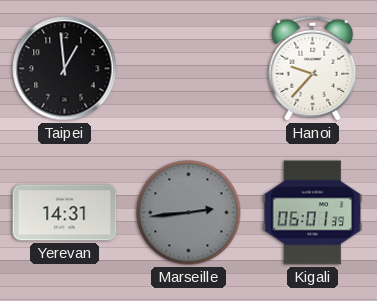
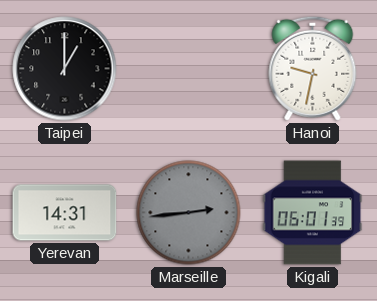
Taipei: 12:59 -> 1:00 (65, 69)
Hanoi: 9:37 -> 9:32 (313, 68)
